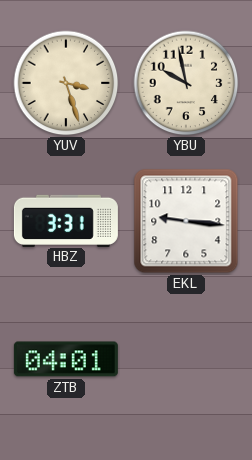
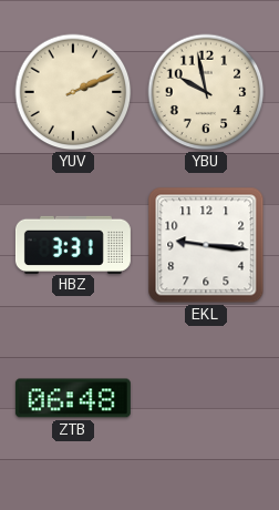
YUV: 3:27 -> 2:11 (73, 92)
ZTB: 04:01 -> 06:48 (73, 398)
